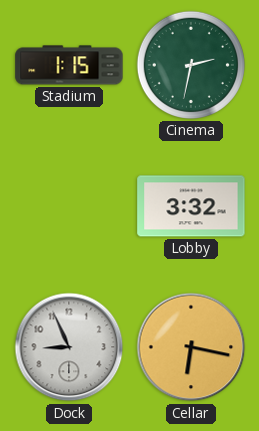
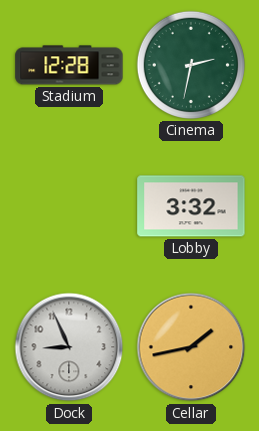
Stadium: 1:15 -> 12:28 (69, 65)
Cellar: 6:17 -> 1:43 (191, 347)
